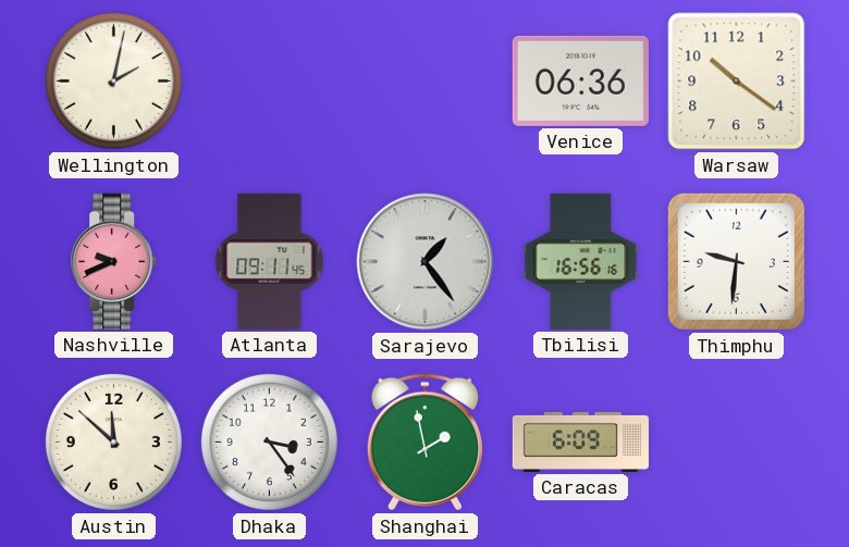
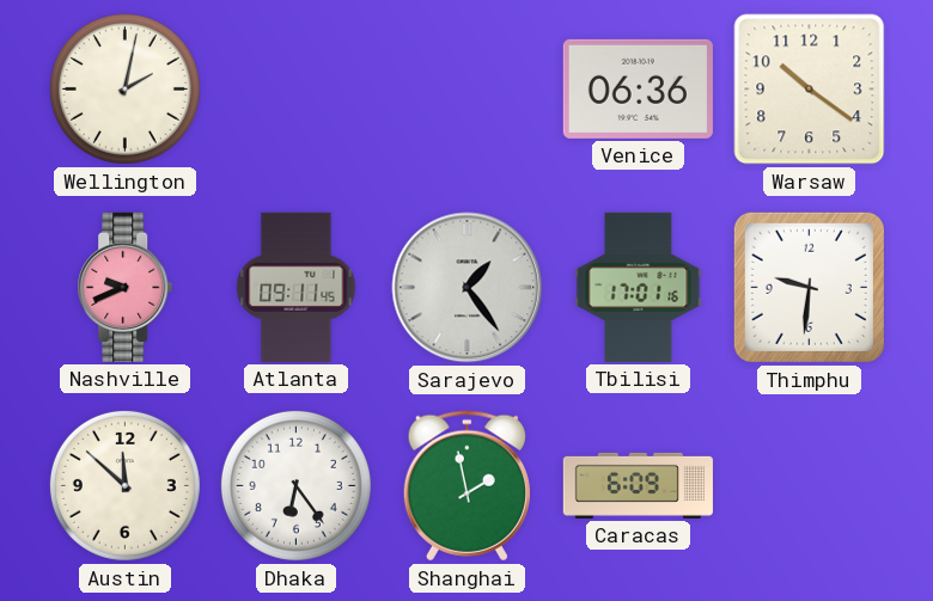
Tbilisi: 16:56 -> 17:01 (639, 287)
Dhaka: 3:24 -> 6:24 (295, 485)
